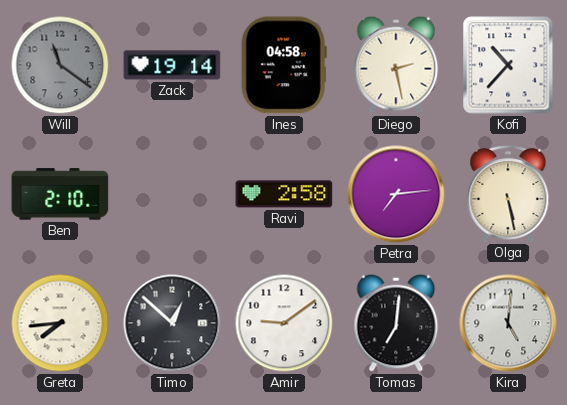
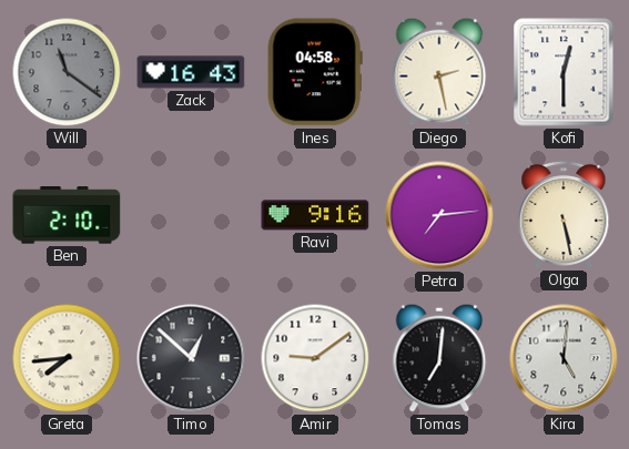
Zack: 19:14 -> 16:43 (191, 72)
Kofi: 10:37 -> 12:30 (564, 72)
Ravi: 2:58 -> 9:16 (315, 215)
